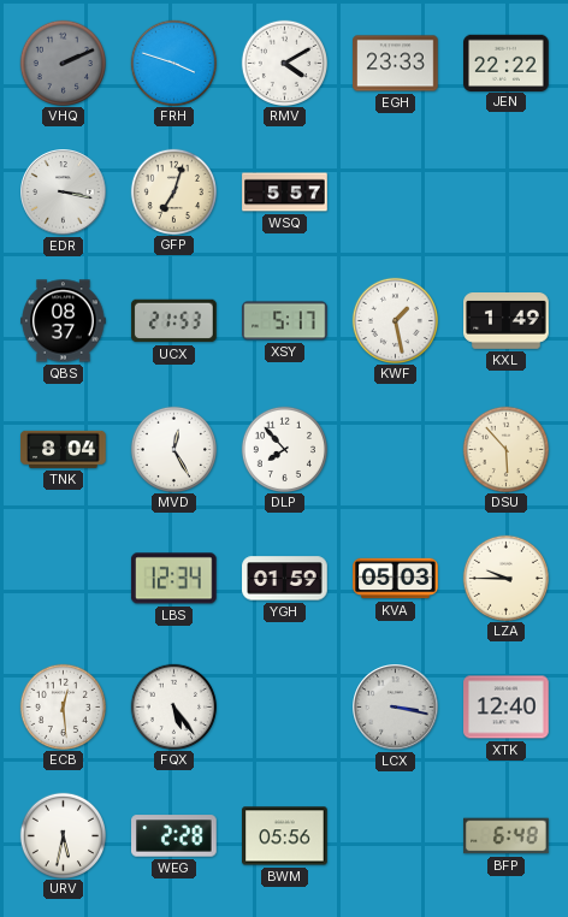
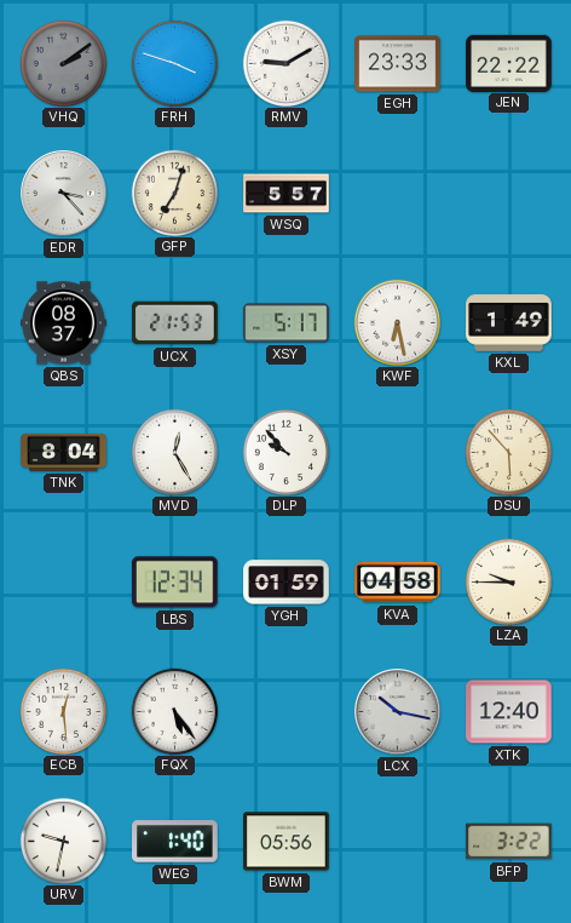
VHQ: 2:11 -> 2:09 (63, 63)
RMV: 4:10 -> 9:10 (285, 63)
EDR: 3:17 -> 3:23 (64, 194)
KWF: 1:28 -> 6:28 (397, 322)
DLP: 7:53 -> 9:53 (285, 452)
KVA: 05:03 -> 04:58 (398, 583)
LCX: 3:17 -> 10:17 (398, 712)
URV: 5:32 -> 9:32 (63, 841)
WEG: 2:28 -> 1:40 (175, 842)
BFP: 6:48 -> 3:22 (509, 842)
